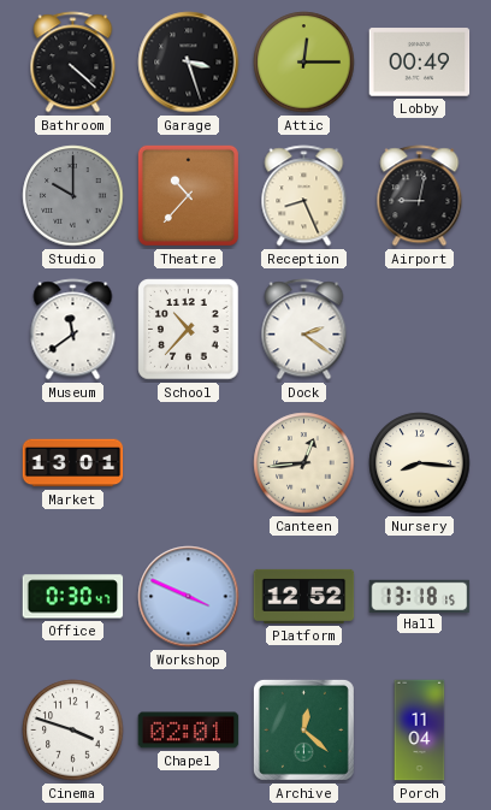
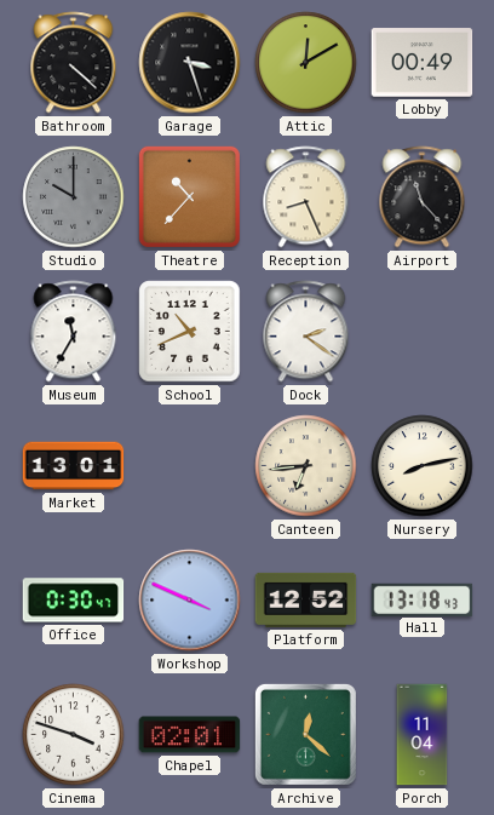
Attic: 12:15 -> 12:10 (306, 63)
Airport: 9:02 -> 11:23 (423, 197)
Museum: 11:39 -> 11:35 (74, 332)
School: 10:37 -> 10:41 (190, 332)
Canteen: 12:44 -> 6:44 (306, 466)
Nursery: 8:16 -> 8:13 (423, 466)
Hall: 13:18:15 -> 13:18:43 (423, 599)
